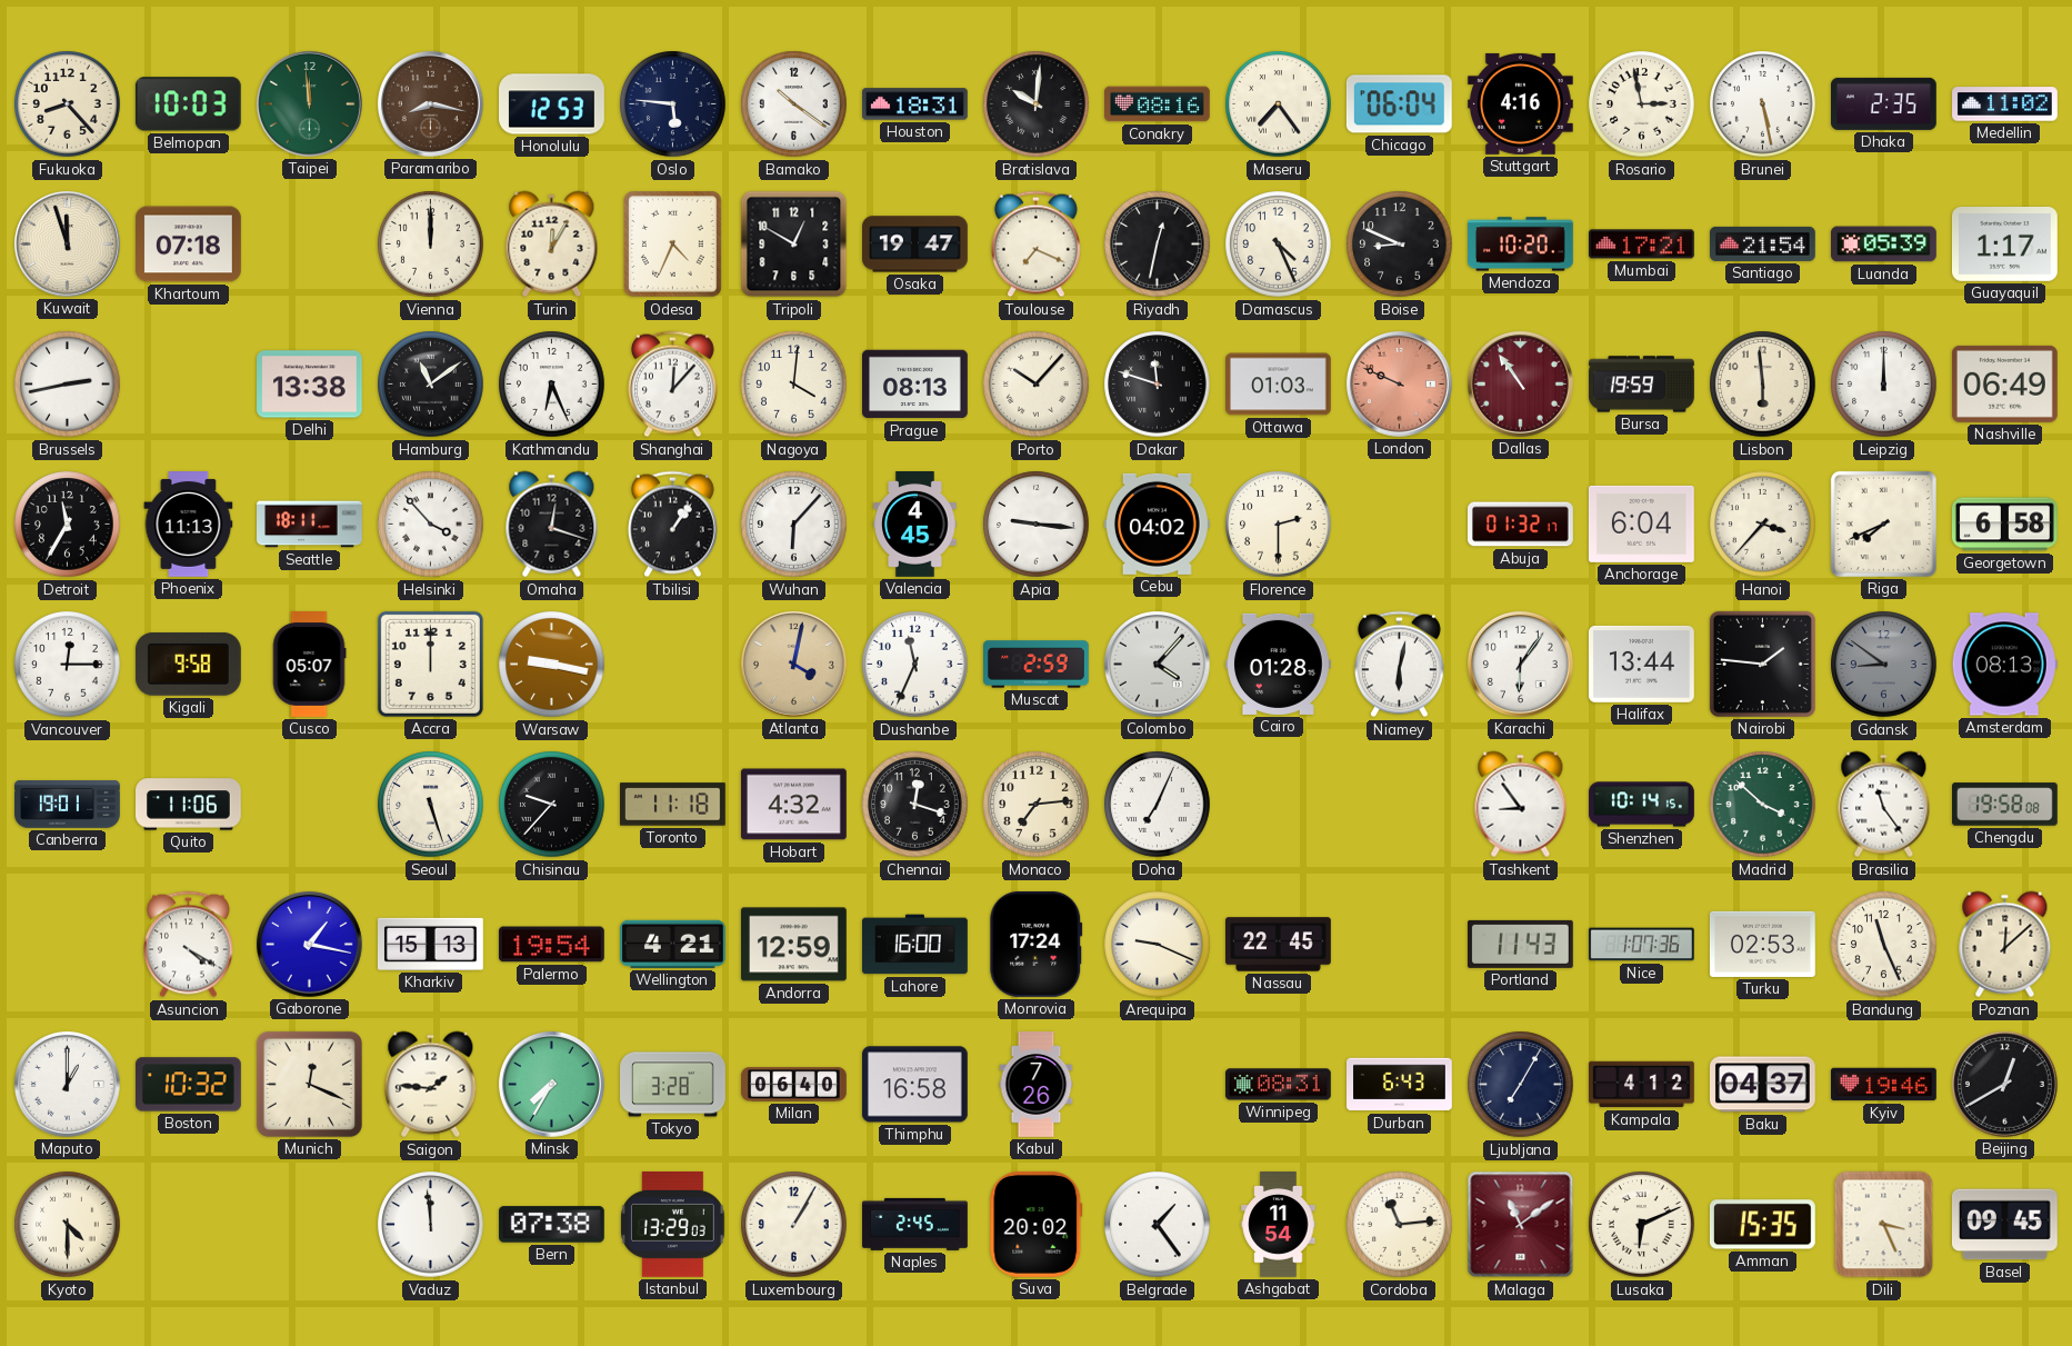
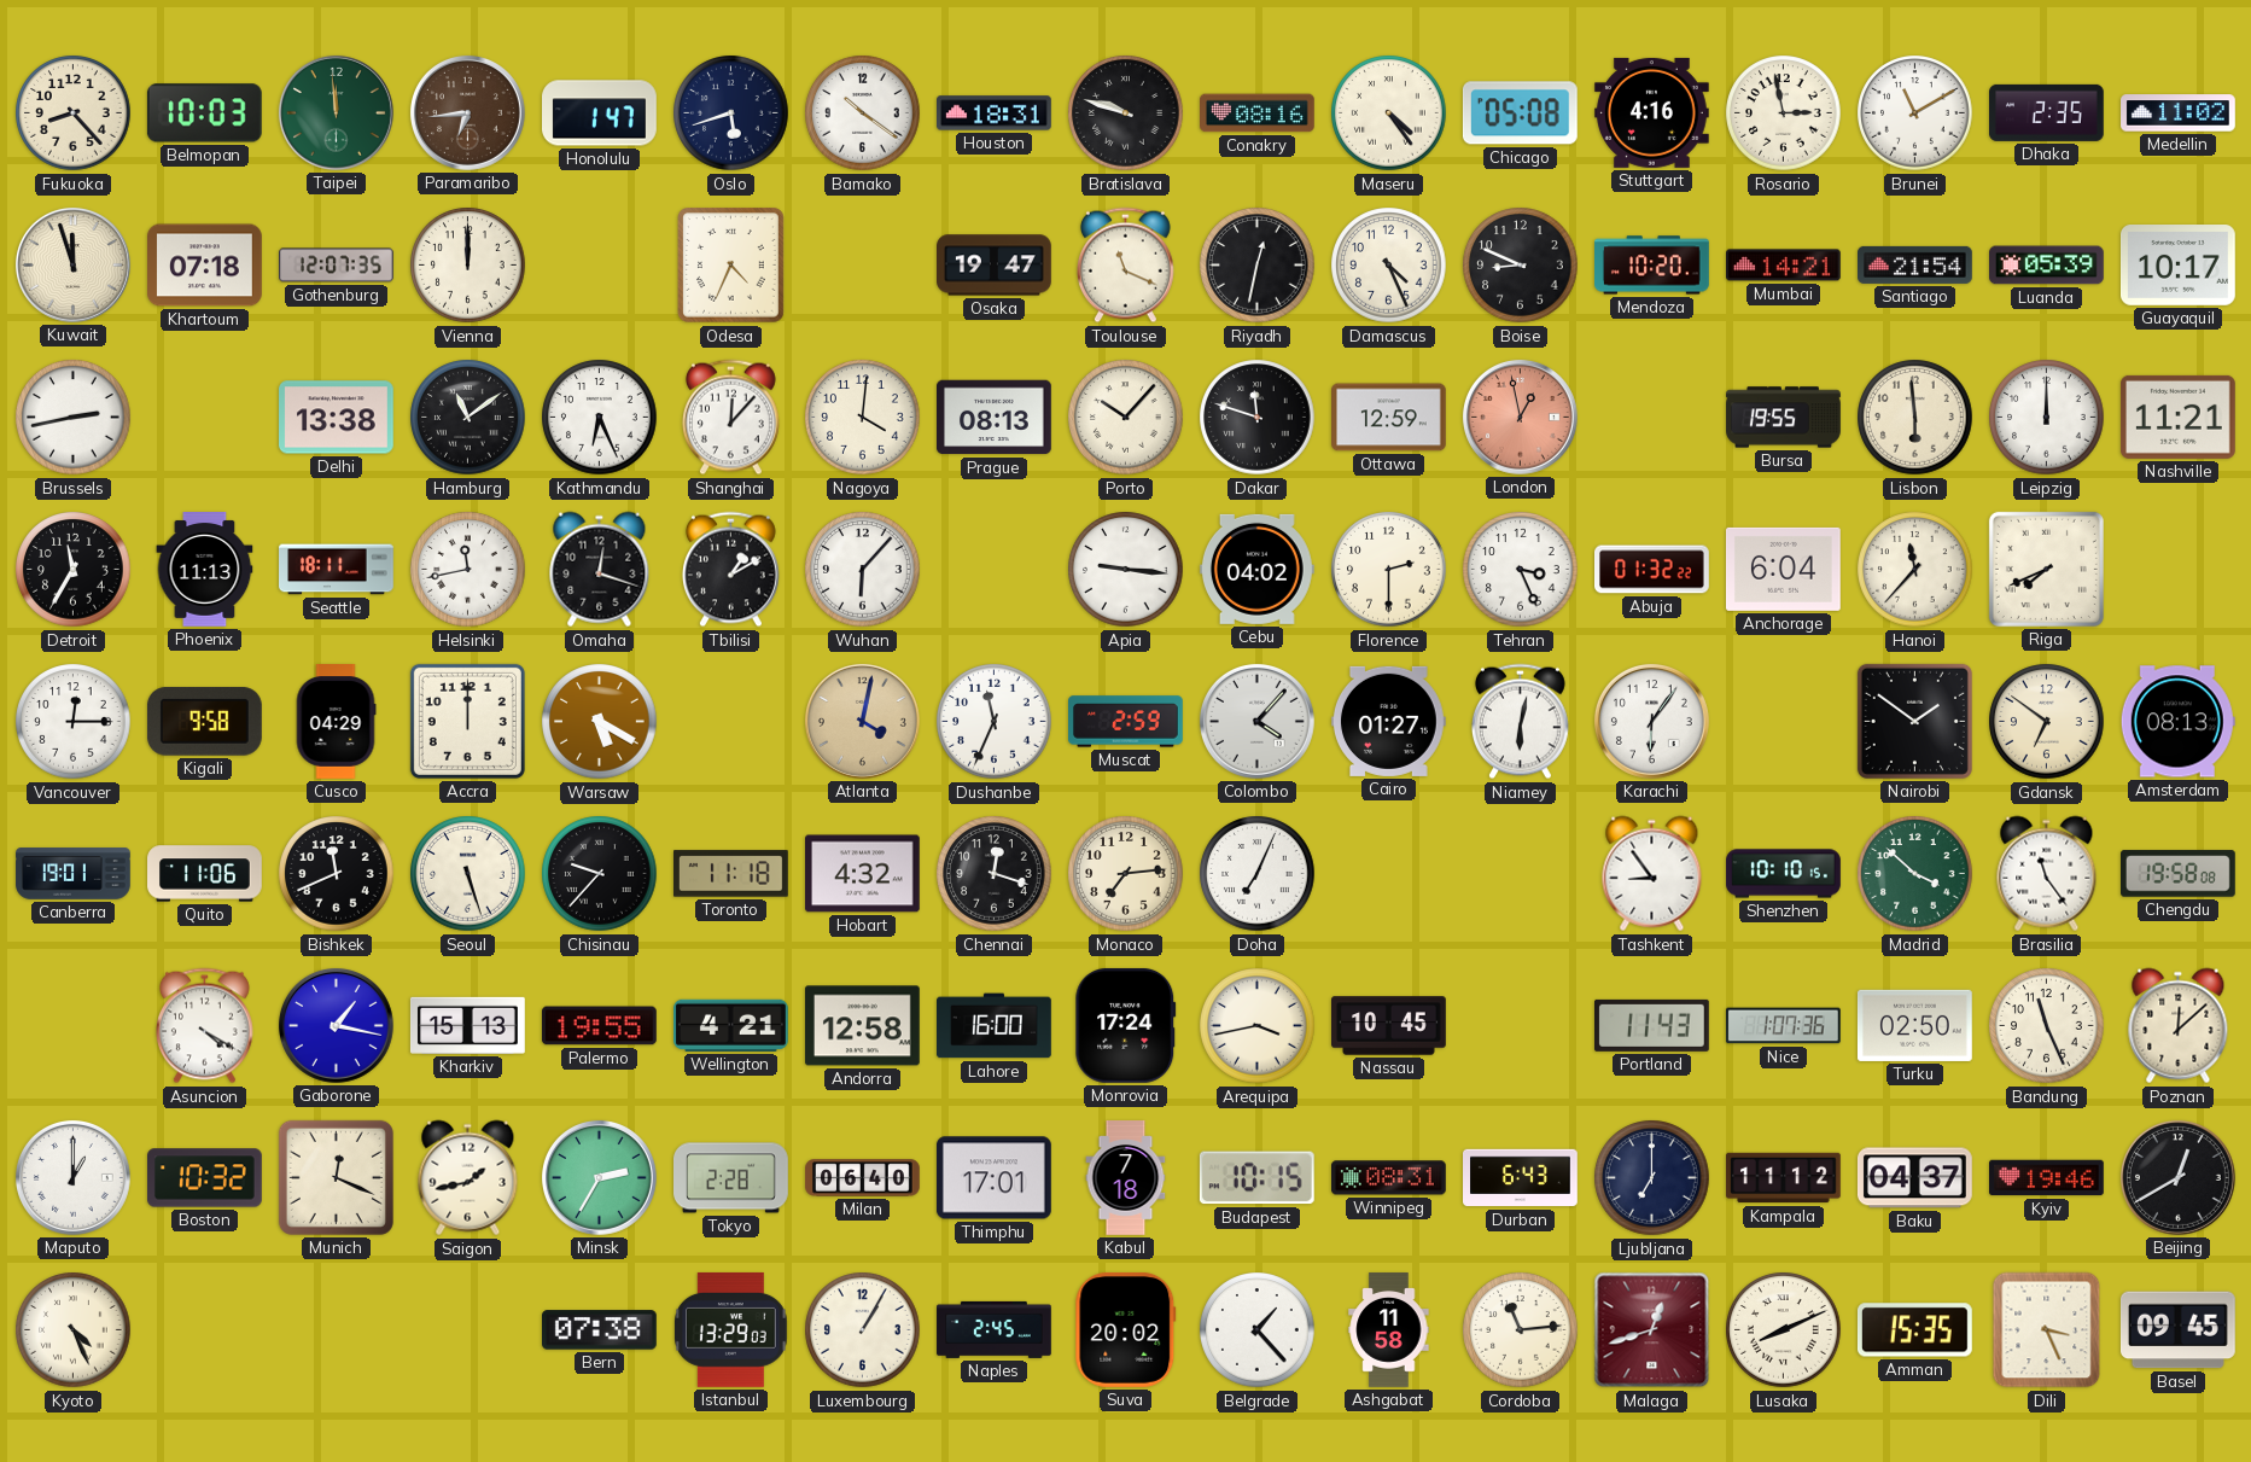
Paramaribo: 8:17 -> 6:44 (467, 112)
Honolulu: 12:53 -> 1:47 (600, 113)
Oslo: 5:46 -> 5:42 (731, 113)
Bratislava: 10:01 -> 9:48 (1126, 113)
Maseru: 7:24 -> 4:24 (1389, 113)
Chicago: 06:04 -> 05:08 (1520, 113)
Brunei: 5:28 -> 11:10 (1915, 113)
Gothenburg: none -> 12:07 (337, 266)
Turin: 12:05 -> none (552, 245)
Tripoli: 12:50 -> none (794, 245)
Toulouse: 7:19 -> 11:19 (1125, 266)
Mumbai: 17:21 -> 14:21 (1784, 266)
Guayaquil: 1:17 -> 10:17 (2179, 266)
Ottawa: 01:03 -> 12:59 (1389, 418)
London: 9:49 -> 12:58 (1520, 417)
Dallas: 10:54 -> none (1520, 383)
Bursa: 19:59 -> 19:55 (1784, 418)
Nashville: 06:49 -> 11:21 (2177, 417)
Helsinki: 3:53 -> 11:43 (468, 570)
Tbilisi: 1:06 -> 1:10 (730, 570)
Valencia: 4:45 -> none (915, 525)
Tehran: none -> 3:26 (1521, 570)
Abuja: 01:32:17 -> 01:32:22 (1652, 570)
Hanoi: 3:37 -> 11:37 (1915, 570)
Georgetown: 6:58 -> none (2005, 525)
Cusco: 05:07 -> 04:29 (336, 722)
Warsaw: 9:17 -> 5:20 (600, 722)
Cairo: 01:28 -> 01:27 (1388, 721)
Halifax: 13:44 -> none (1641, 664)
Nairobi: 1:46 -> 1:51 (1914, 721)
Gdansk: 8:51 -> 6:51 (2047, 722)
Gdansk dial: grey -> cream (2047, 722)
Bishkek: none -> 11:41 (337, 874)
Shenzhen: 10:14 -> 10:10 (1784, 874)
Palermo: 19:54 -> 19:55 (599, 1026)
Andorra: 12:59 -> 12:58 (863, 1026)
Arequipa: 9:19 -> 3:43 (1258, 1026)
Nassau: 22:45 -> 10:45 (1389, 1026)
Turku: 02:53 -> 02:50 (1915, 1025)
Saigon: 1:46 -> 1:43 (468, 1178)
Minsk: 7:35 -> 2:35 (599, 1177)
Tokyo: 3:28 -> 2:28 (731, 1178)
Thimphu: 16:58 -> 17:01 (993, 1178)
Kabul: 7:26 -> 7:18 (1126, 1178)
Budapest: none -> 10:15 (1256, 1178)
Ljubljana: 7:05 -> 7:00 (1652, 1178)
Kampala: 4:12 -> 11:12 (1784, 1178)
Kyoto: 4:30 -> 4:26 (74, 1330)
Vaduz: 11:59 -> none (431, 1225)
Belgrade: 1:24 -> 1:23 (1258, 1330)
Ashgabat: 11:54 -> 11:58 (1389, 1330)
Malaga: 11:09 -> 12:42 (1652, 1330)
Lusaka: 6:11 -> 8:11 (1784, 1330)
